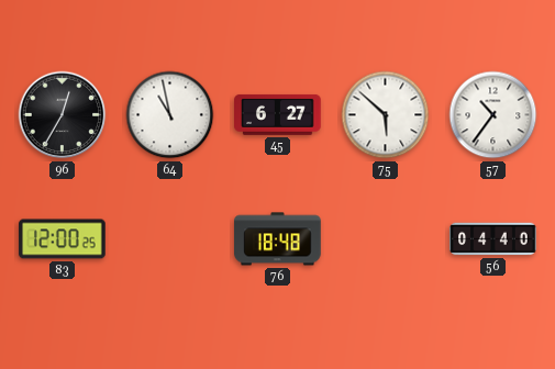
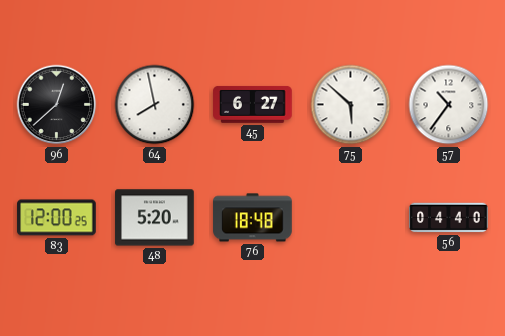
96: 12:35 -> 12:38 (57, 105)
64: 10:58 -> 7:58 (155, 105)
48: none -> 5:20 (155, 218)
